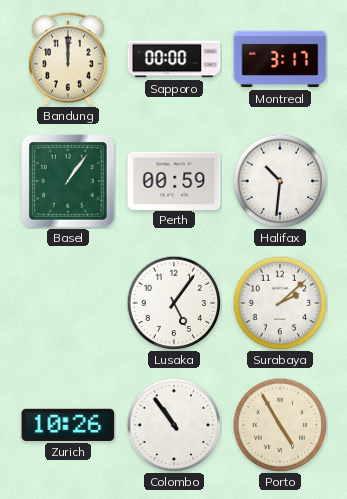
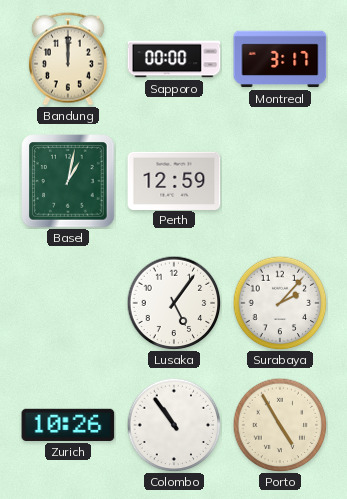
Basel: 1:06 -> 1:02 (68, 181)
Perth: 00:59 -> 12:59 (174, 180)
Halifax: 10:31 -> none (280, 181)
Surabaya: 2:08 -> 2:07 (280, 303)
